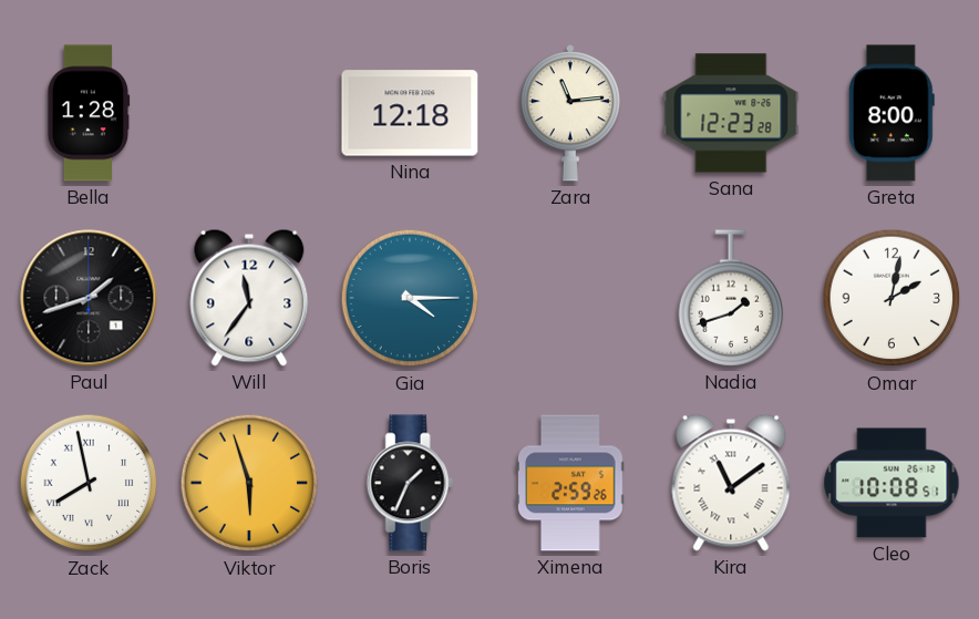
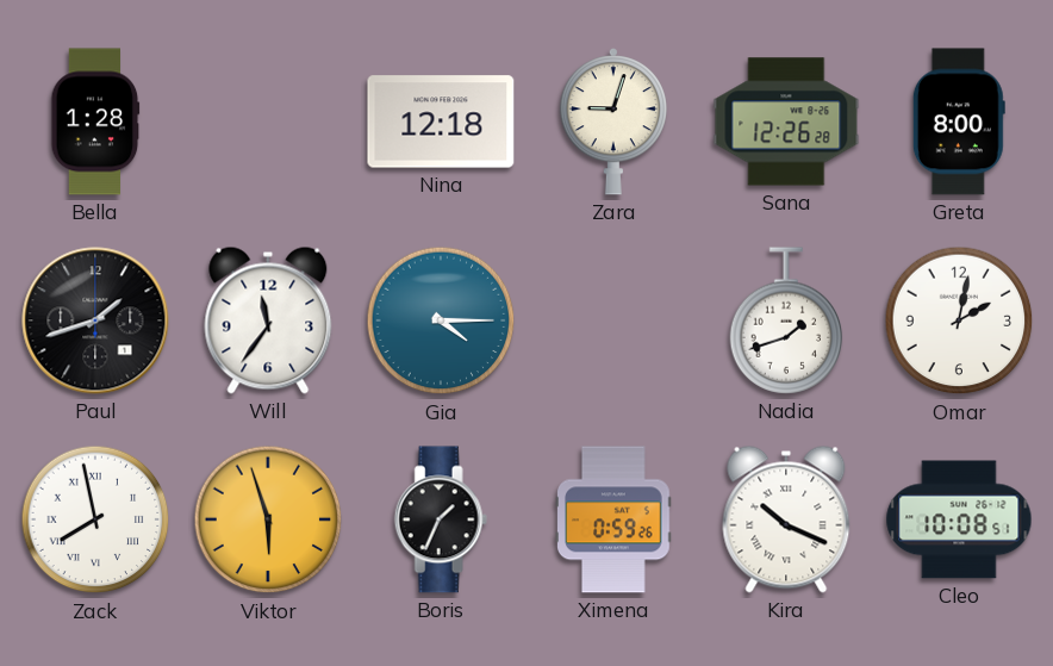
Zara: 11:14 -> 9:03 (612, 123)
Sana: 12:23 -> 12:26 (786, 122)
Ximena: 2:59 -> 0:59 (615, 519)
Kira: 11:09 -> 10:19 (786, 519)
